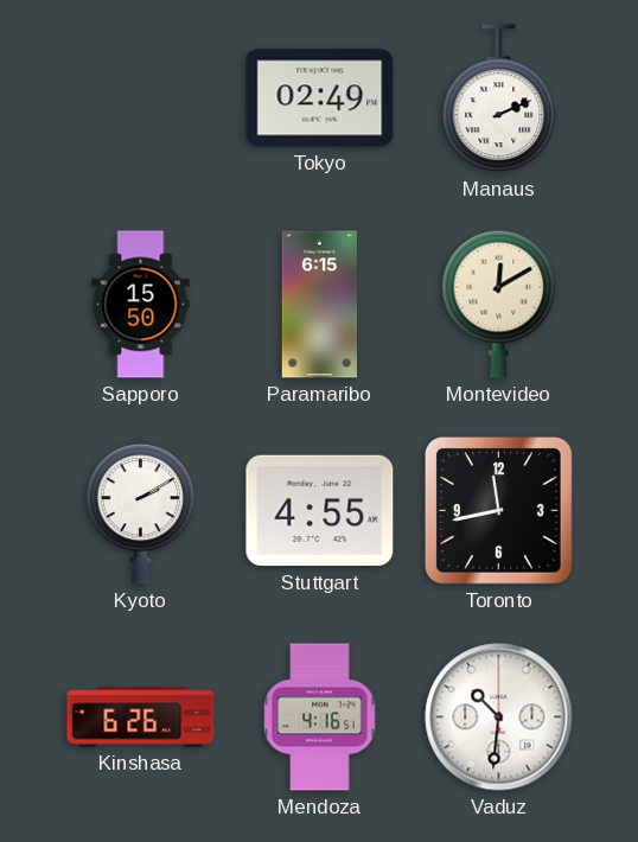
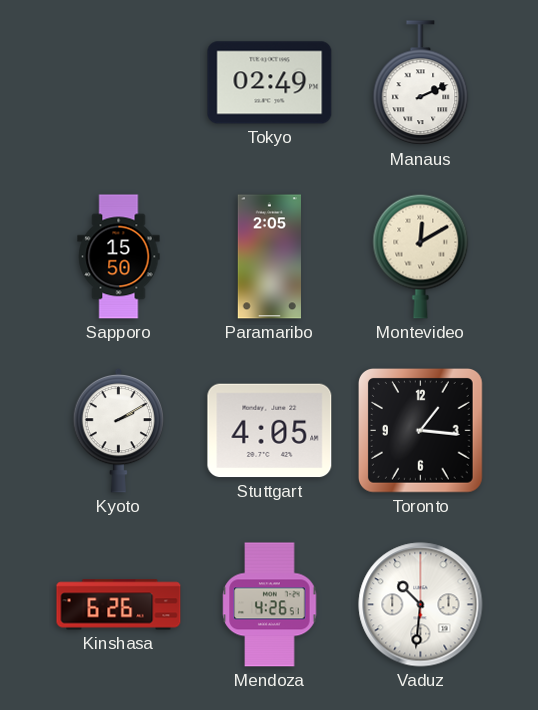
Paramaribo: 6:15 -> 2:05 (269, 257)
Stuttgart: 4:55 -> 4:05 (270, 431)
Toronto: 11:43 -> 1:16 (421, 431)
Mendoza: 4:16 -> 4:26 (270, 605)
